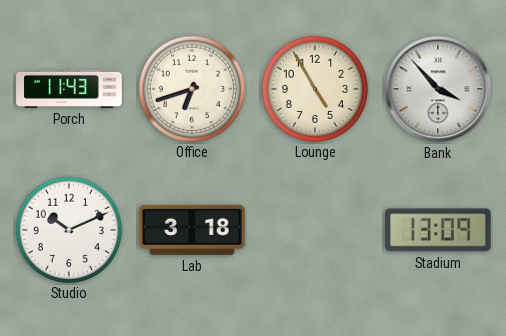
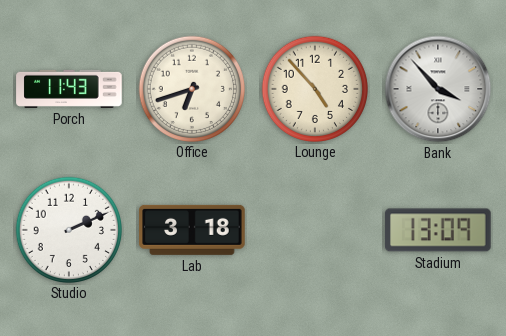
Lounge: 4:55 -> 4:53 (314, 88)
Studio: 10:11 -> 2:11 (68, 229)
